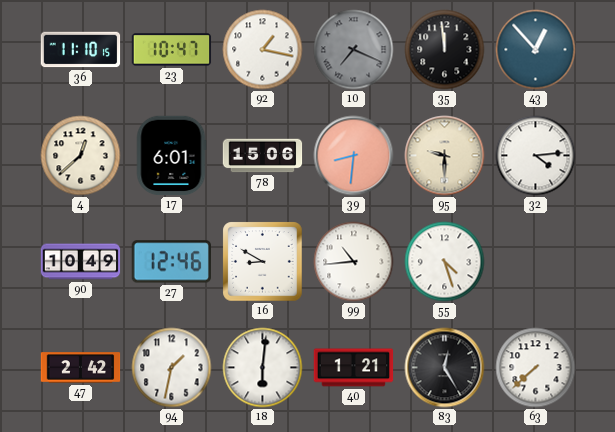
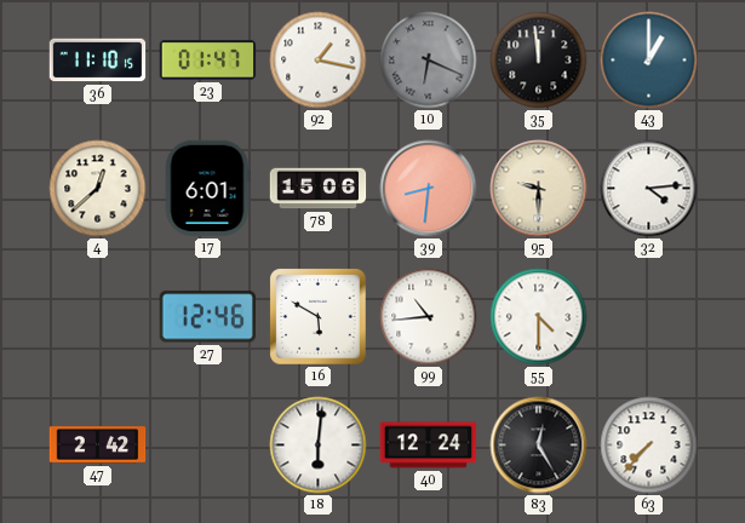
23: 10:47 -> 01:47 (208, 61)
10: 7:19 -> 6:19 (429, 61)
43: 12:53 -> 1:00 (649, 61)
90: 10:49 -> none (81, 262)
16: 8:50 -> 5:50 (319, 317)
55: 4:27 -> 4:30 (539, 317)
94: 1:32 -> none (172, 368)
40: 1:21 -> 12:24 (429, 446)
63: 7:38 -> 7:37 (649, 446)
